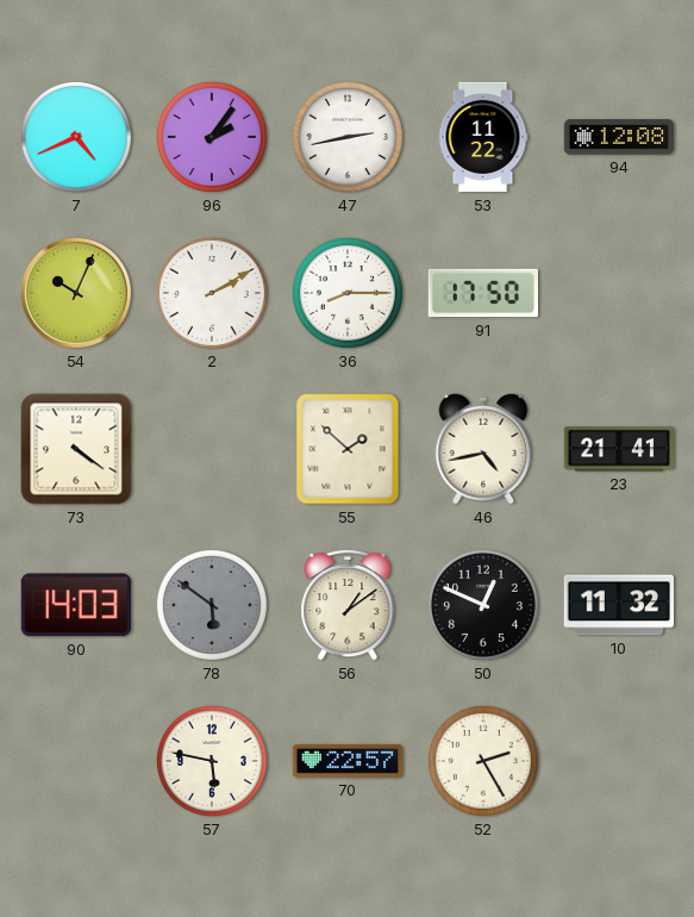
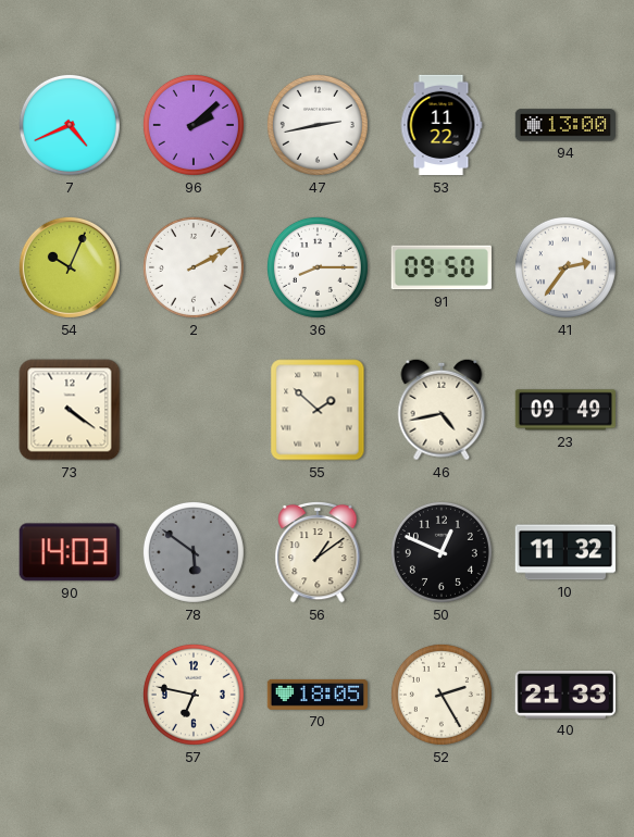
96: 2:06 -> 2:08 (194, 125)
94: 12:08 -> 13:00 (564, 125)
91: 17:50 -> 09:50 (442, 267)
41: none -> 2:36 (565, 267)
23: 21:41 -> 09:49 (564, 410)
57: 5:47 -> 6:47 (194, 695)
70: 22:57 -> 18:05 (316, 695)
40: none -> 21:33 (564, 695)
